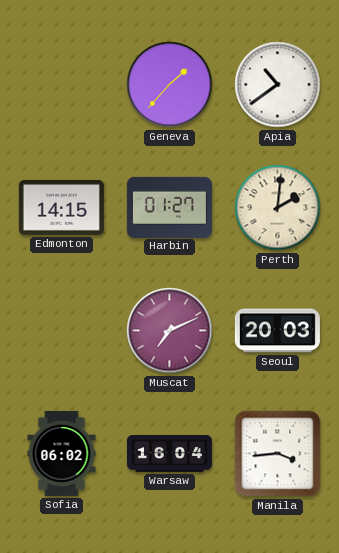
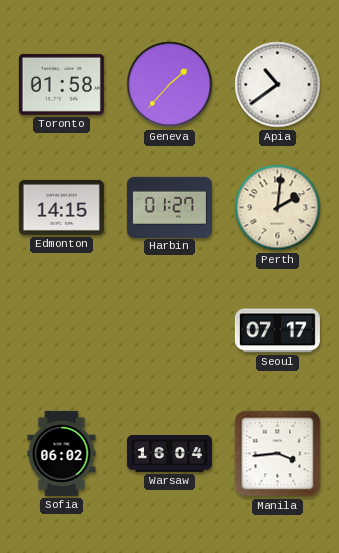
Toronto: none -> 01:58 (61, 84)
Muscat: 7:11 -> none (170, 331)
Seoul: 20:03 -> 07:17 (277, 331)
